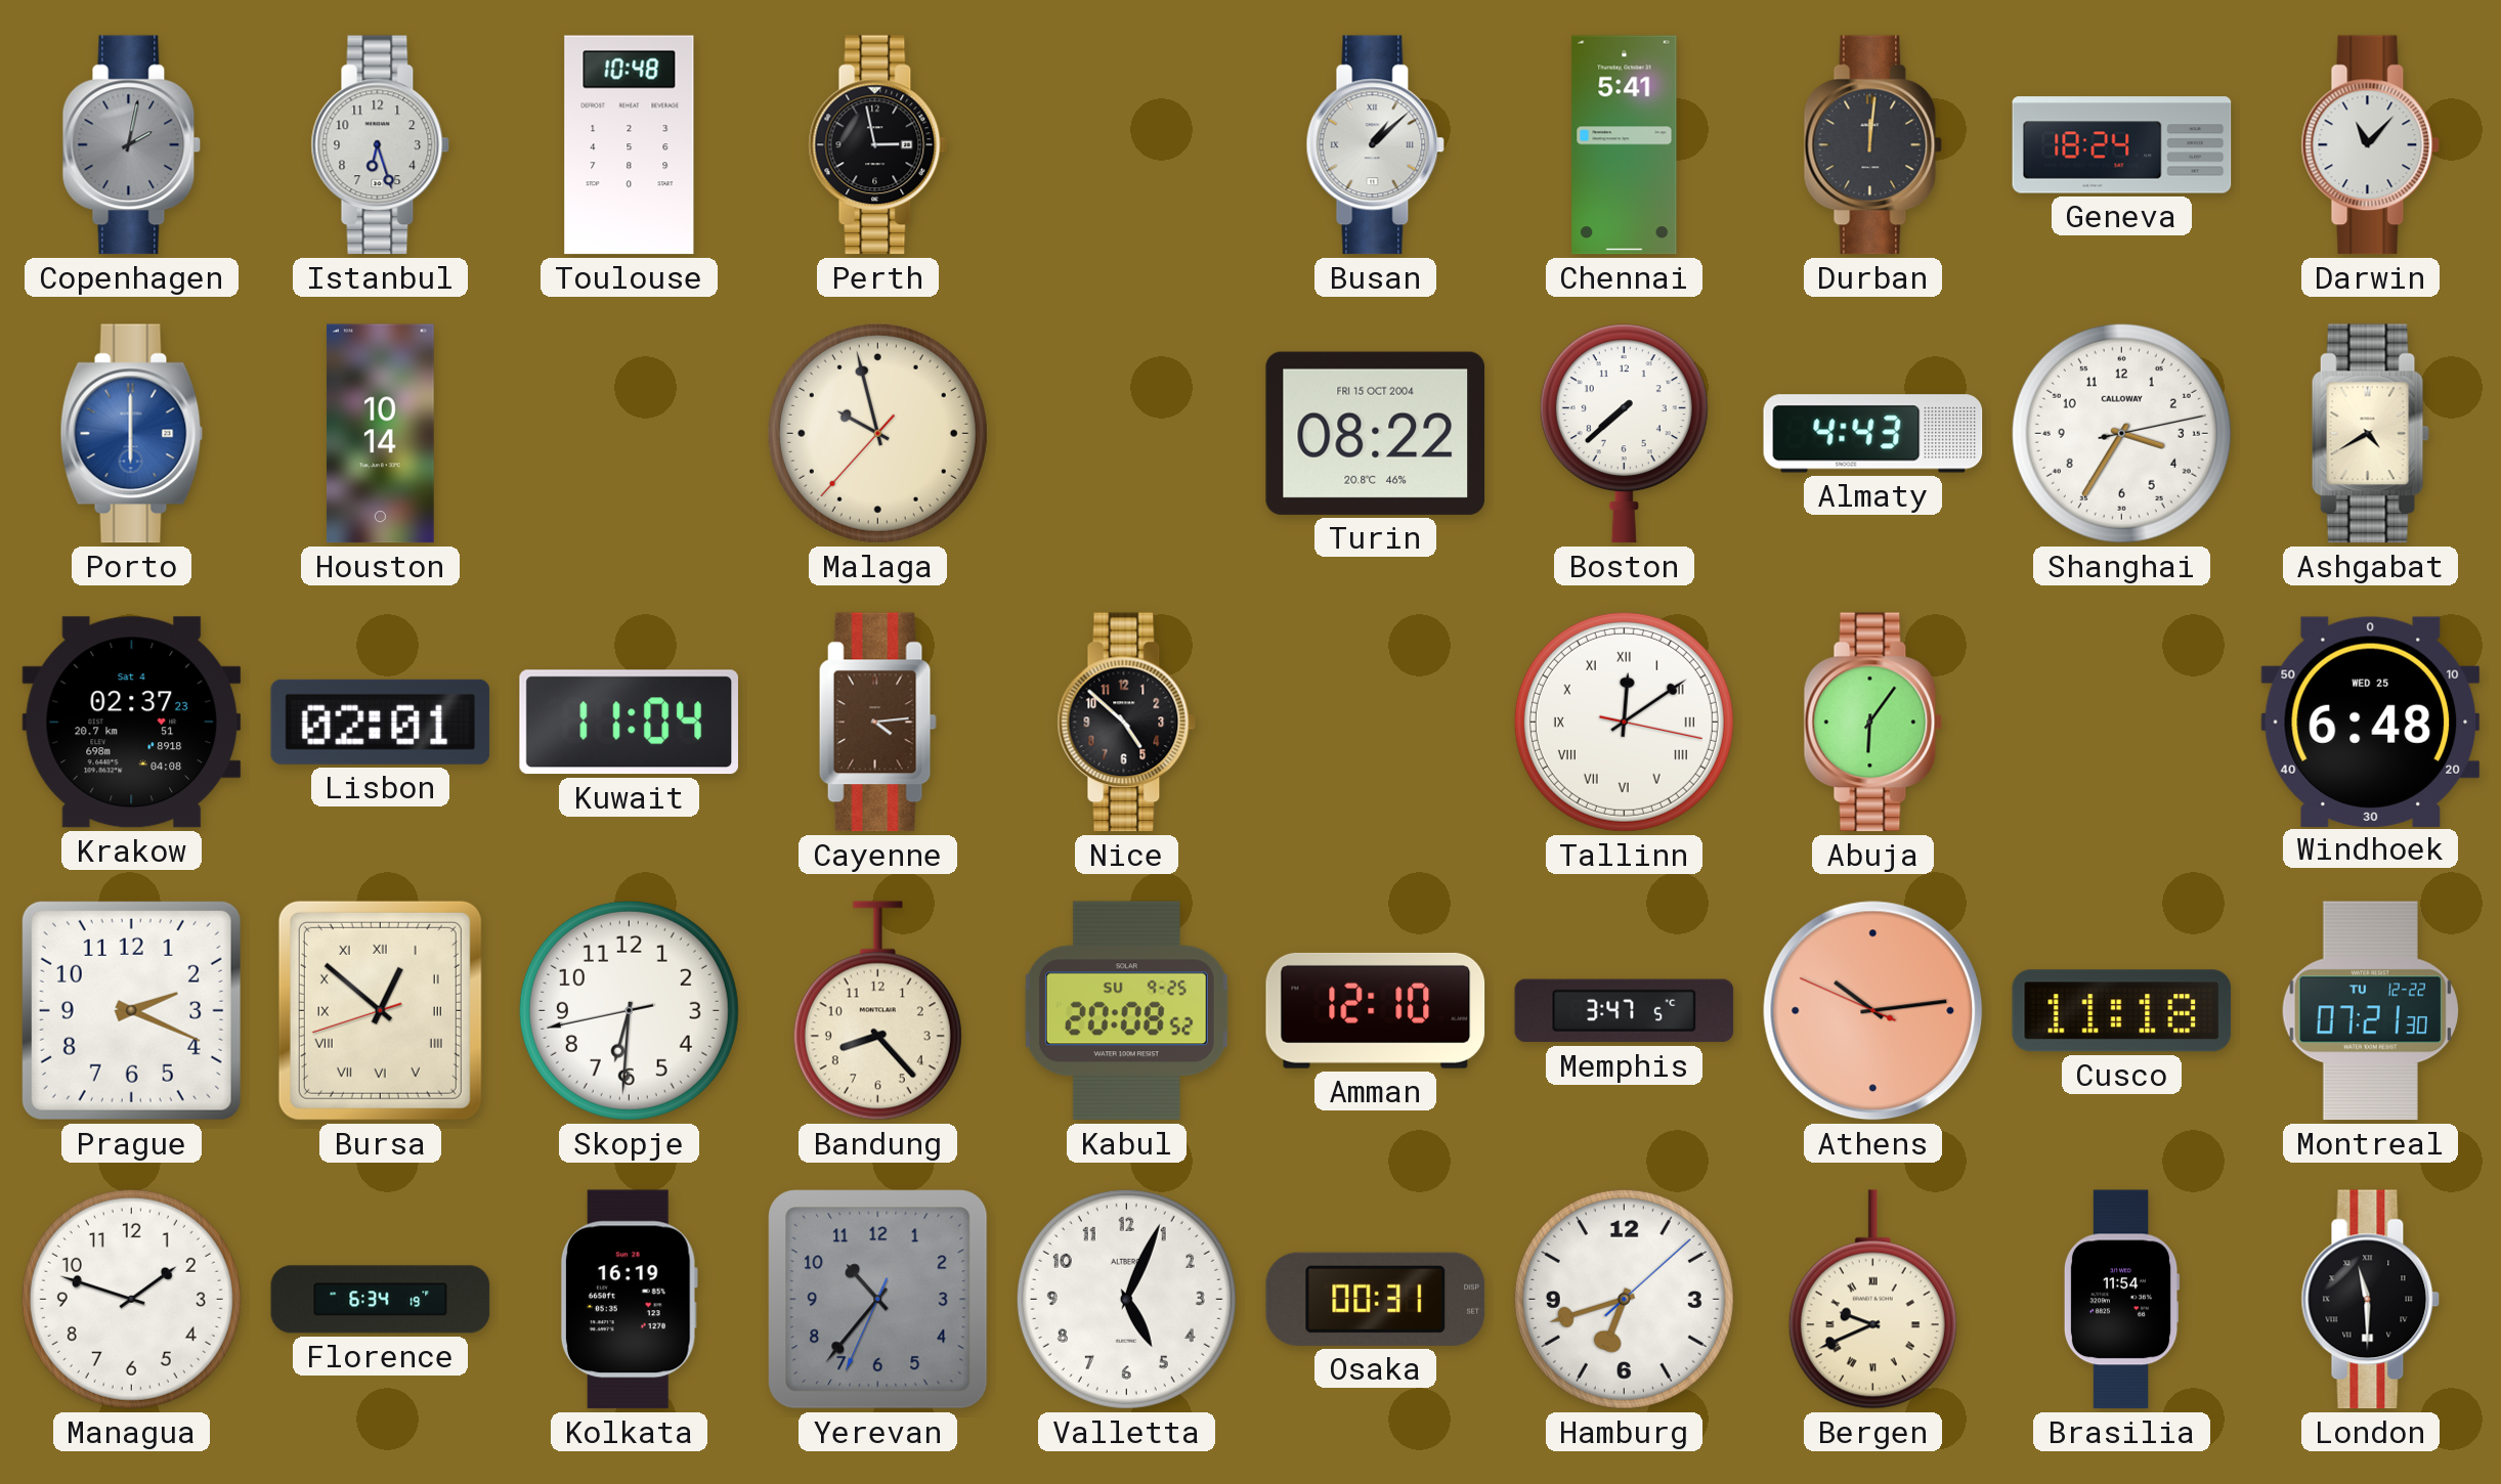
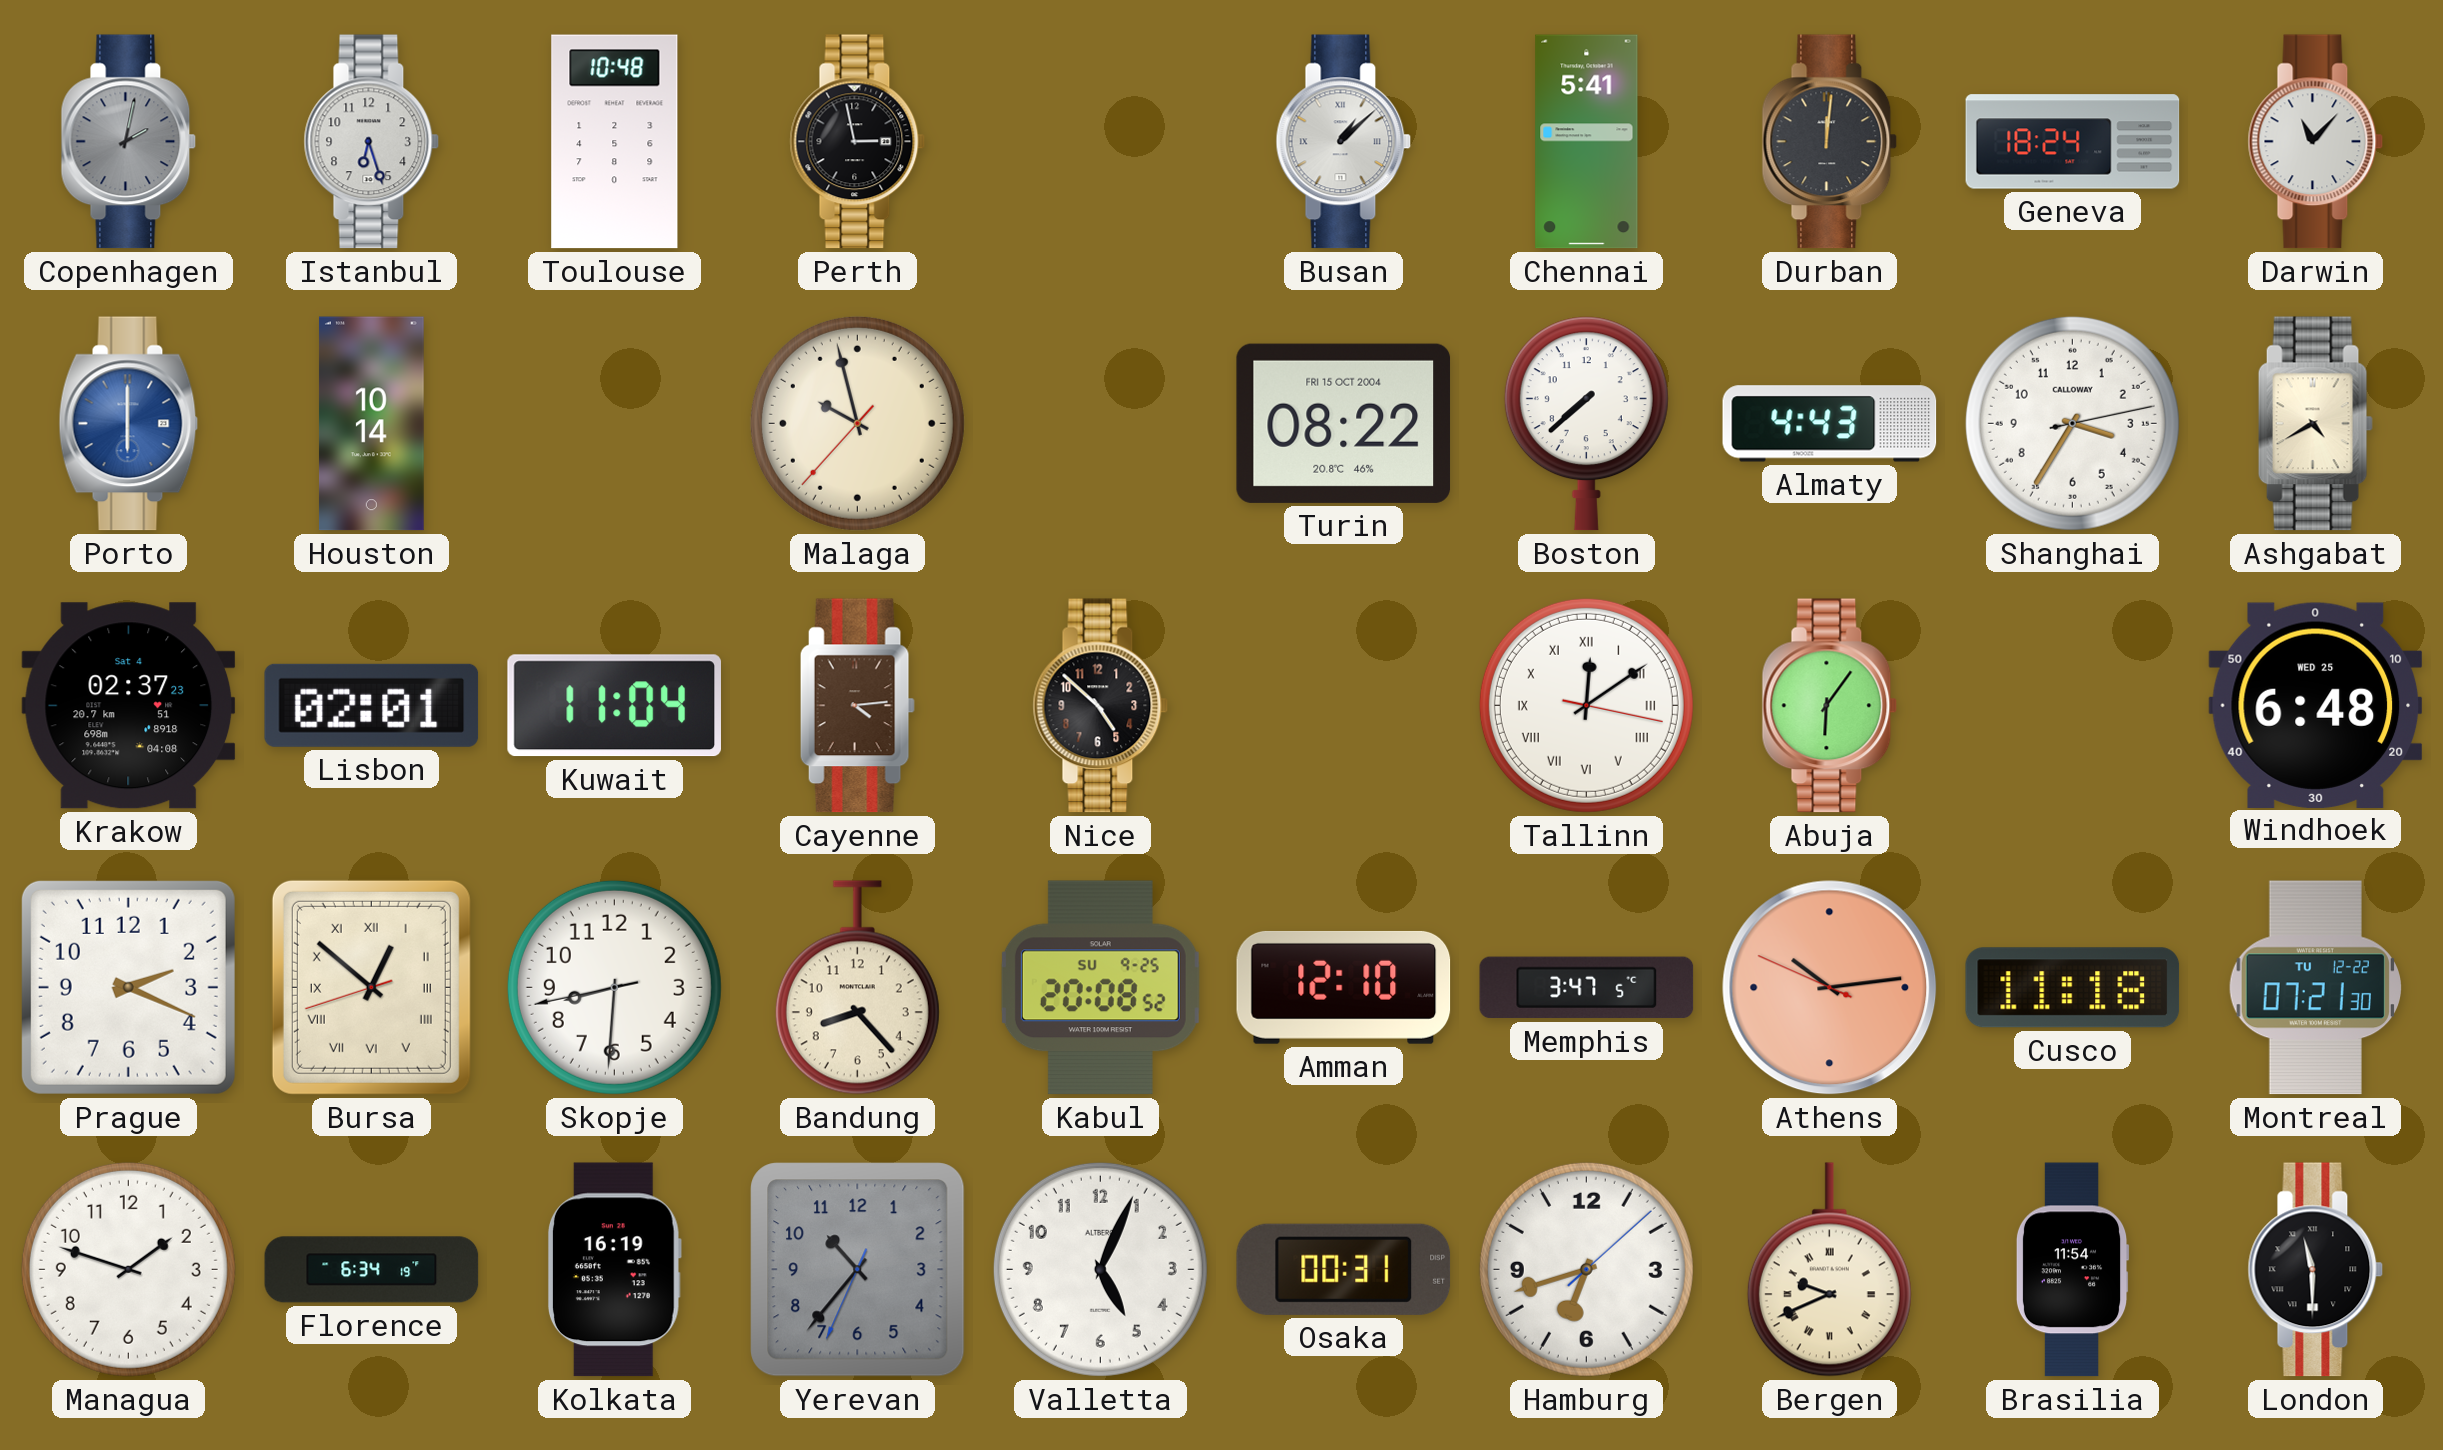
Skopje: 6:30 -> 8:30 (614, 987)
